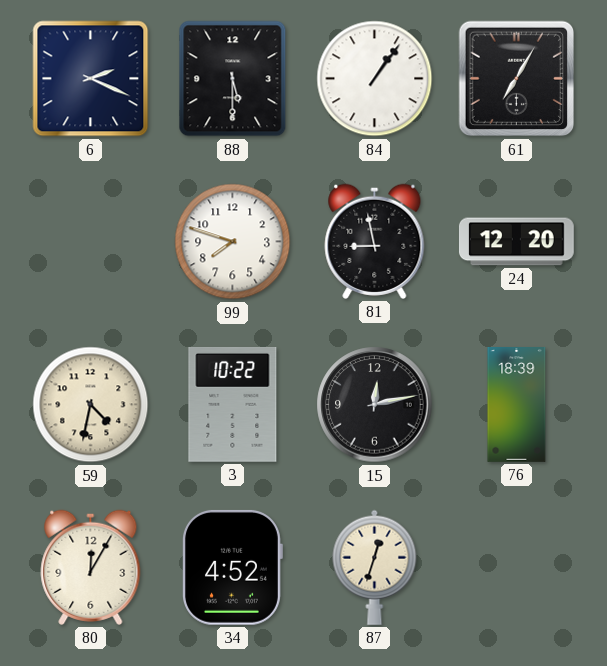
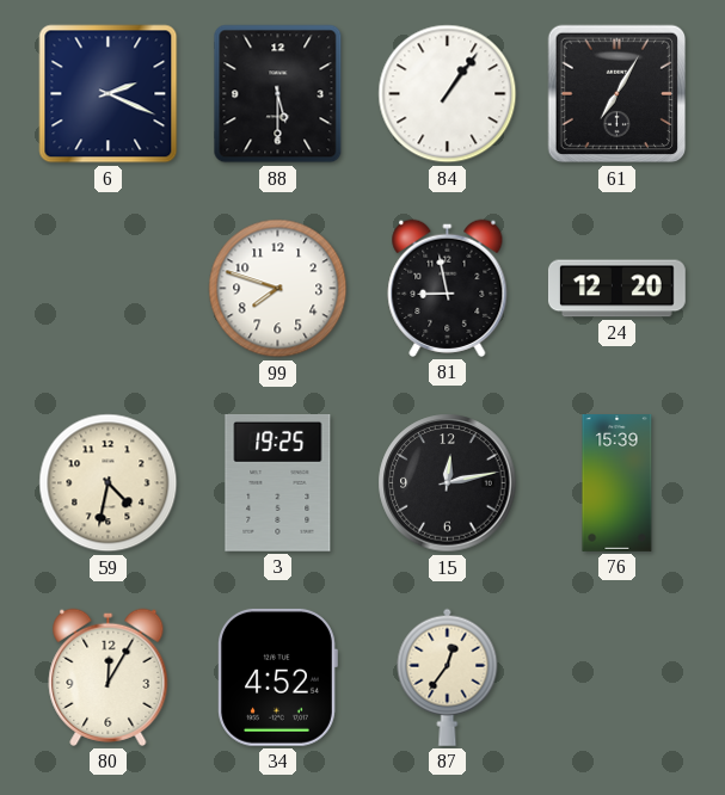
3: 10:22 -> 19:25 (278, 482)
76: 18:39 -> 15:39 (618, 483)
87: 12:33 -> 12:36 (448, 677)
